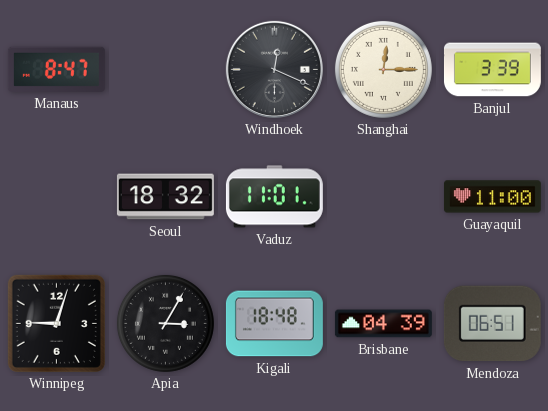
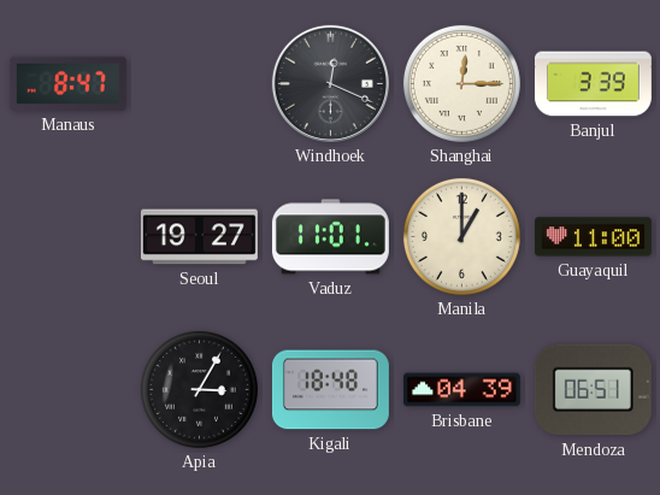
Seoul: 18:32 -> 19:27 (199, 237)
Manila: none -> 1:00 (461, 236)
Winnipeg: 9:03 -> none (56, 323)
